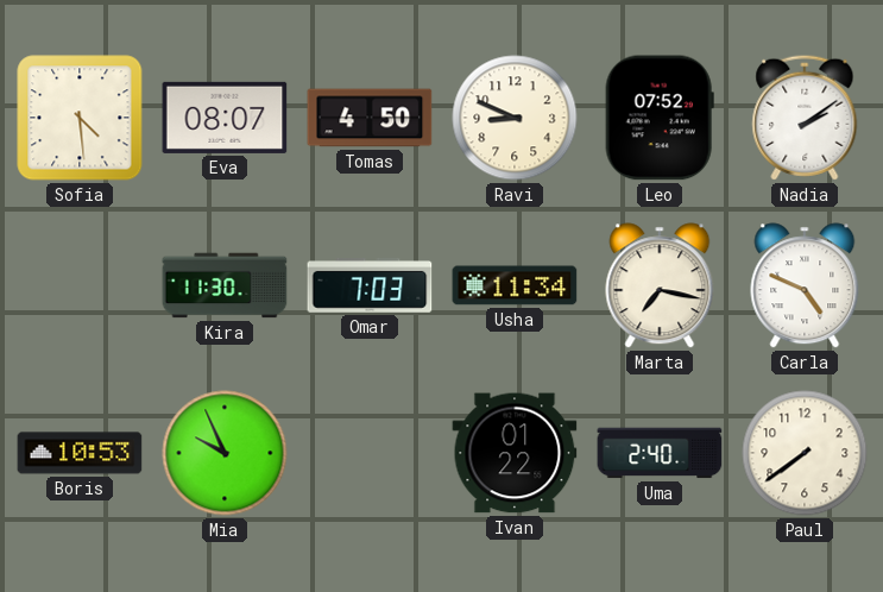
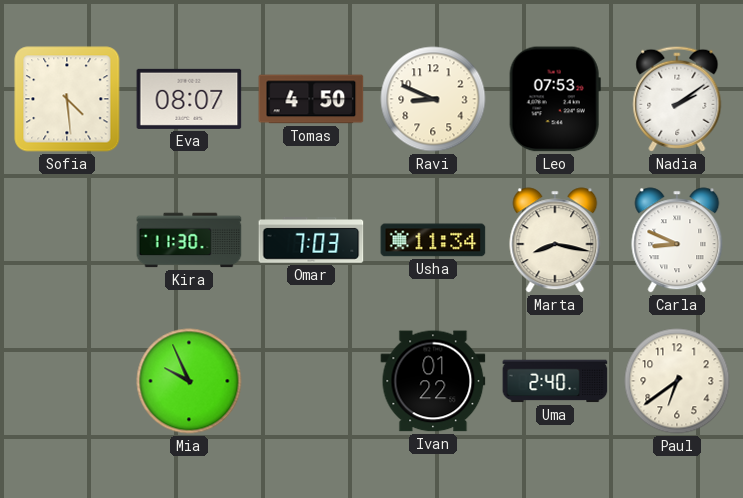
Leo: 07:52 -> 07:53 (555, 99)
Marta: 7:17 -> 8:17 (555, 240)
Carla: 4:49 -> 8:49 (677, 240)
Boris: 10:53 -> none (80, 453)
Paul: 7:39 -> 6:39 (677, 381)
